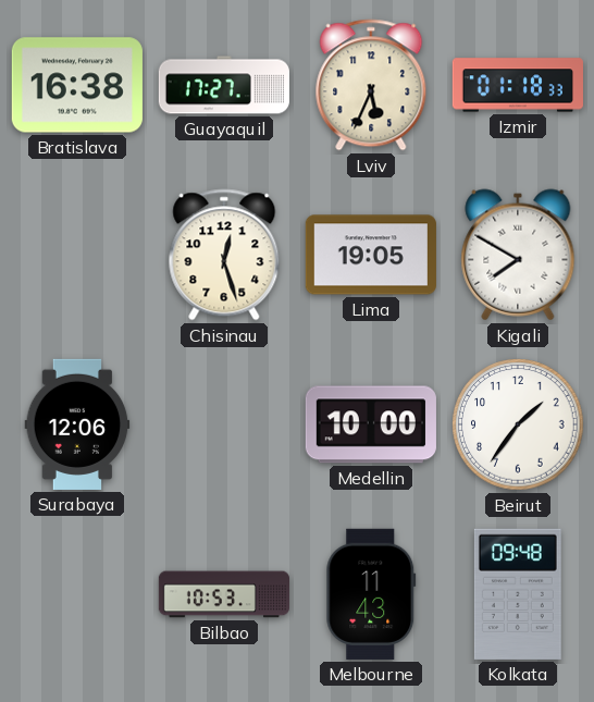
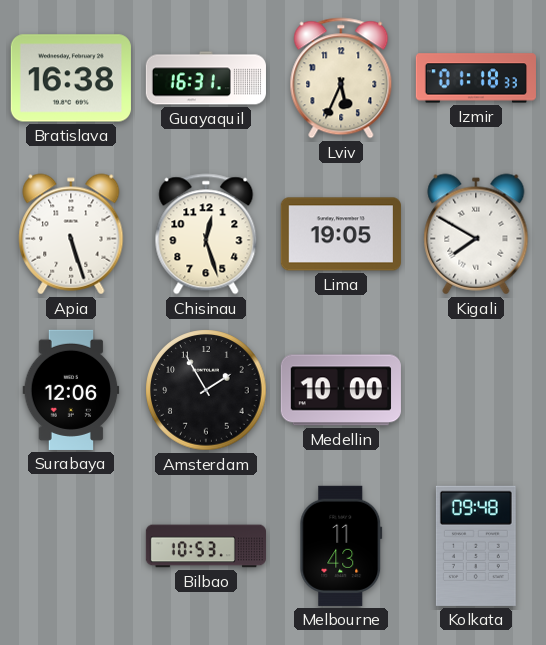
Guayaquil: 17:27 -> 16:31 (206, 78)
Apia: none -> 5:27 (71, 234)
Amsterdam: none -> 1:55 (206, 390)
Beirut: 1:36 -> none (518, 424)
